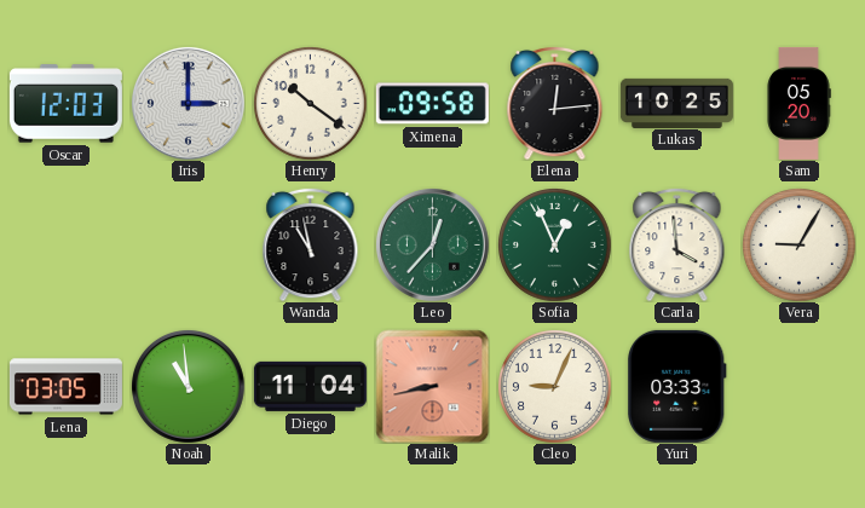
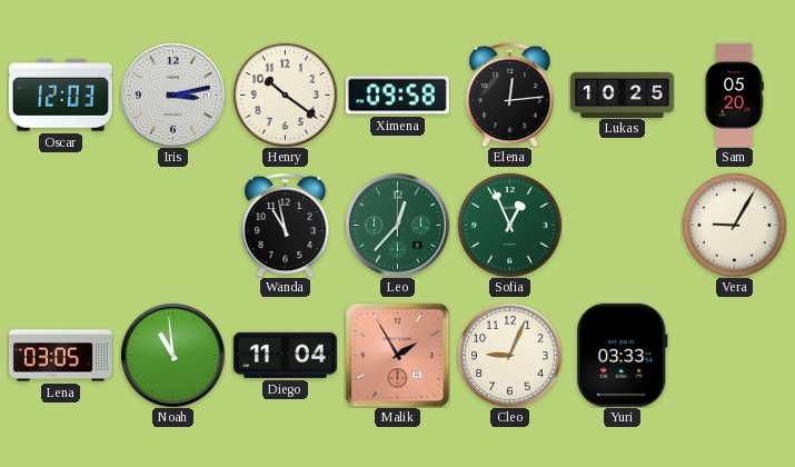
Iris: 3:00 -> 3:13 (172, 95)
Carla: 3:59 -> none (677, 244)
Malik: 8:43 -> 1:55 (397, 355)
